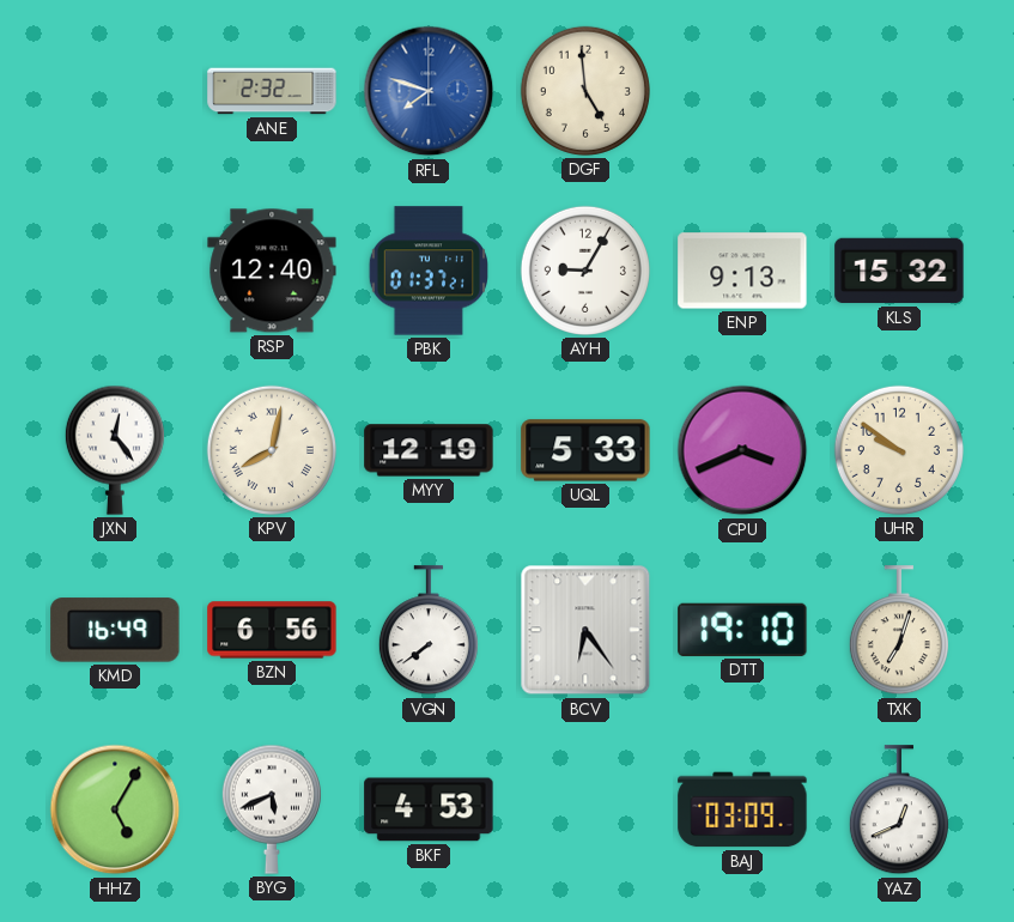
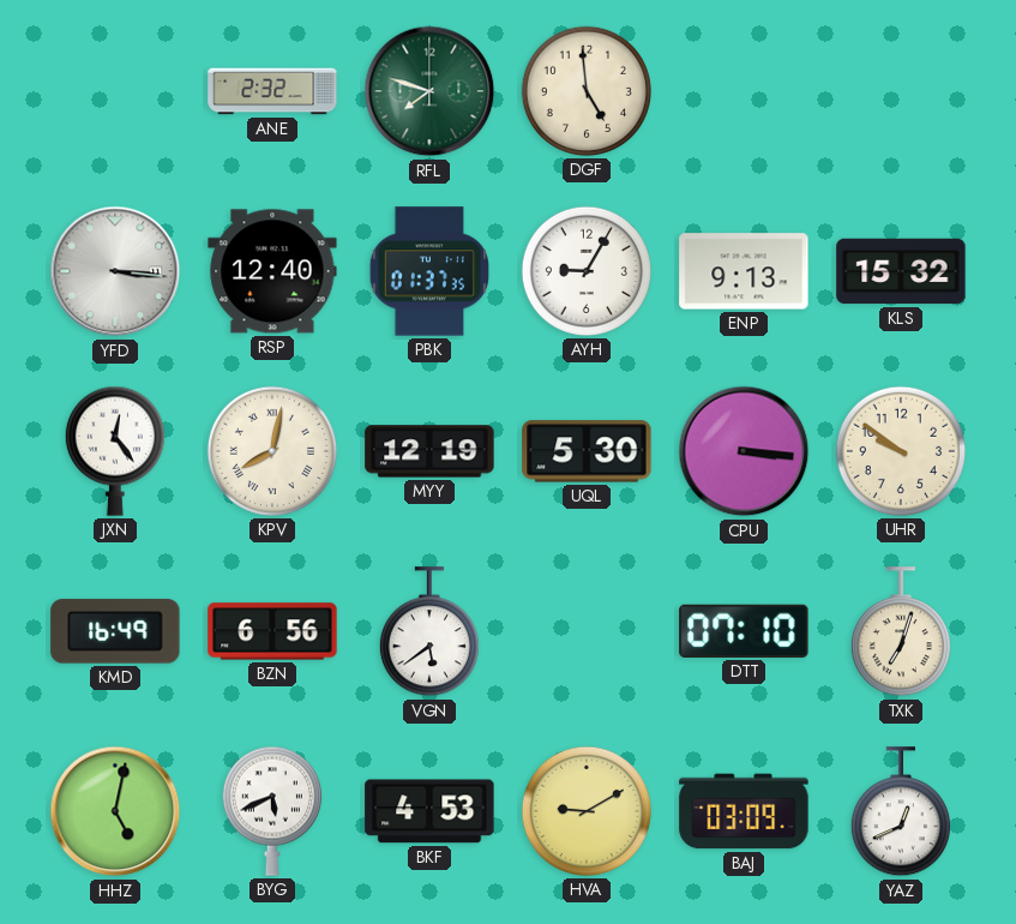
RFL dial: blue -> green (429, 91)
YFD: none -> 3:16 (115, 271)
PBK: 01:37:21 -> 01:37:35 (428, 271)
UQL: 5:33 -> 5:30 (587, 451)
CPU: 3:41 -> 3:16 (744, 451)
VGN: 7:39 -> 5:39 (429, 632)
BCV: 6:24 -> none (585, 630)
DTT: 19:10 -> 07:10 (744, 631)
HHZ: 5:05 -> 5:02 (115, 811)
HVA: none -> 9:10 (587, 811)
